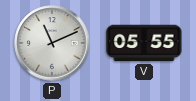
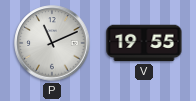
V: 05:55 -> 19:55 (144, 43)
